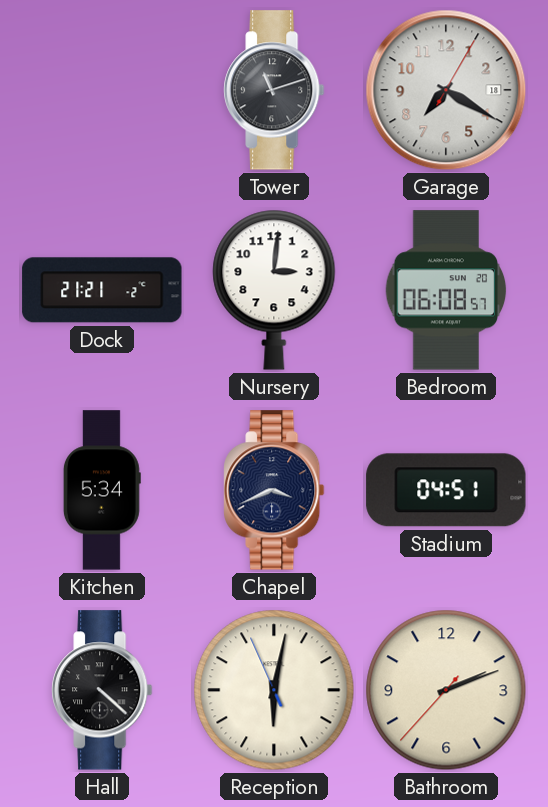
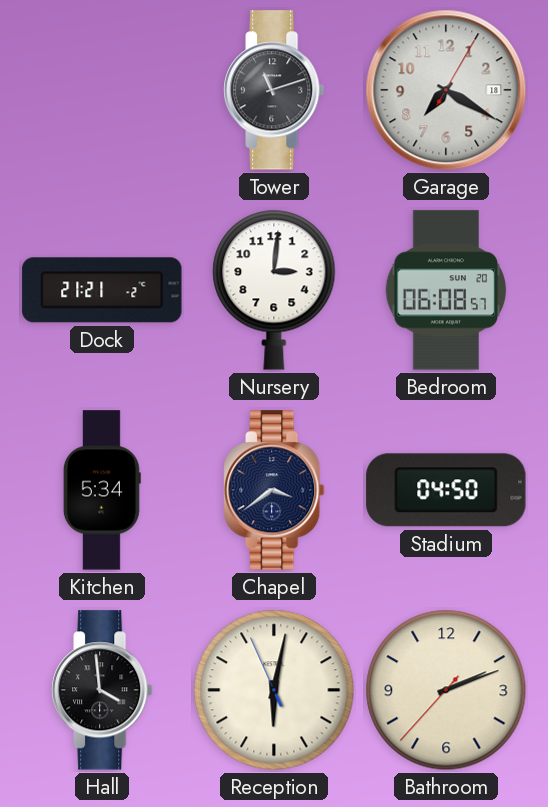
Chapel: 3:41 -> 3:39 (274, 490)
Stadium: 04:51 -> 04:50 (446, 490)
Hall: 4:22 -> 3:59 (102, 690)
